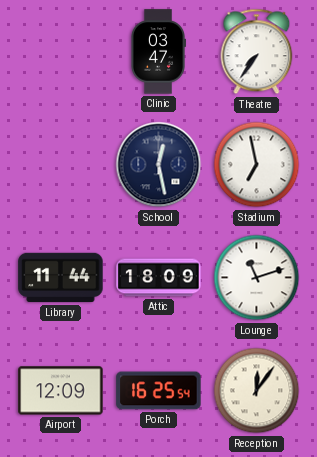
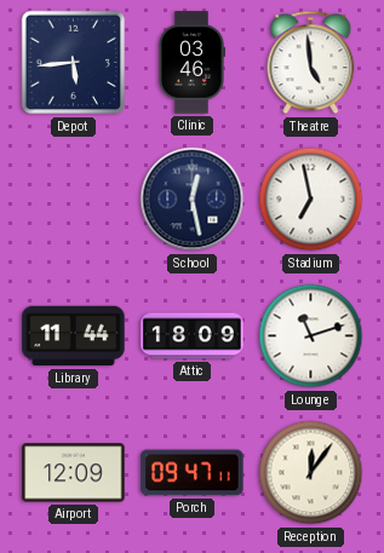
Depot: none -> 5:44 (74, 63)
Clinic: 03:47 -> 03:46 (190, 63)
Theatre: 7:36 -> 4:59 (311, 63)
Porch: 16:25 -> 09:47 (193, 473)
